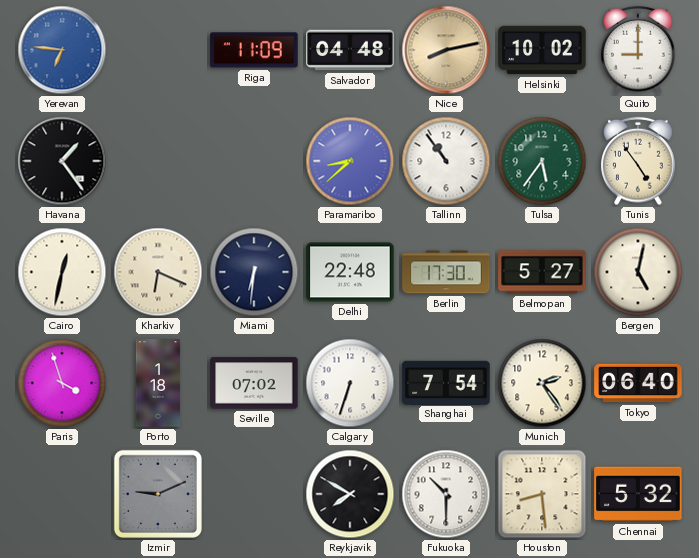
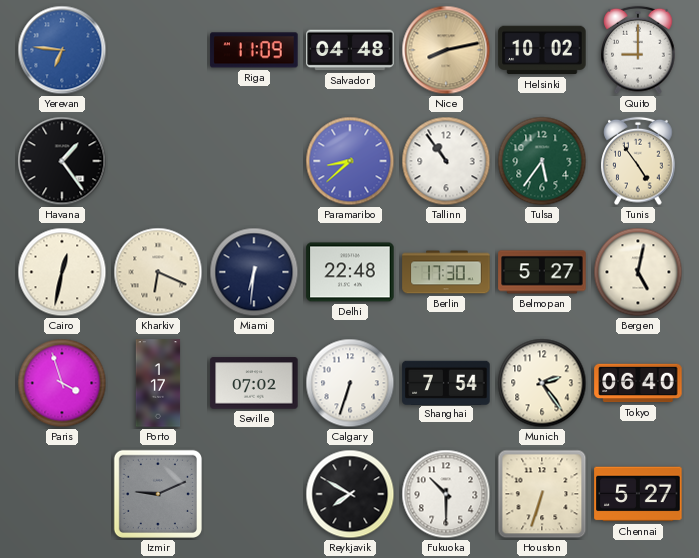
Porto: 1:18 -> 1:17 (158, 383)
Houston: 8:29 -> 6:33 (542, 494)
Chennai: 5:32 -> 5:27 (638, 494)
